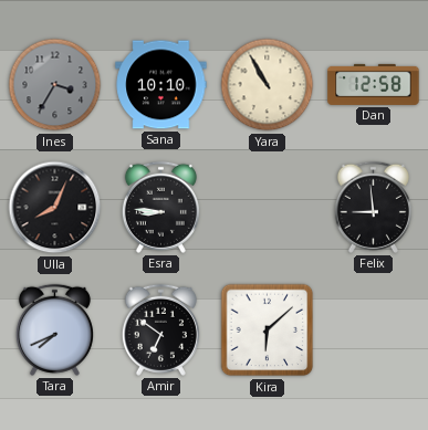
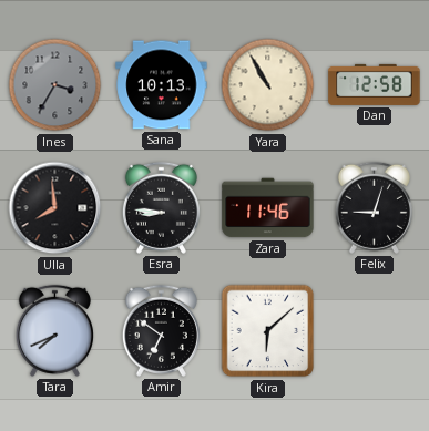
Sana: 10:10 -> 10:13 (162, 85)
Ulla: 8:04 -> 7:59 (55, 208)
Zara: none -> 11:46 (268, 208)
Felix: 8:59 -> 9:03 (374, 207)
